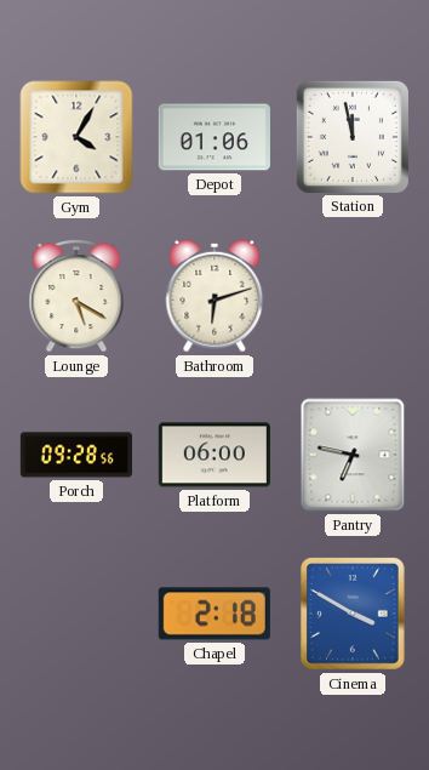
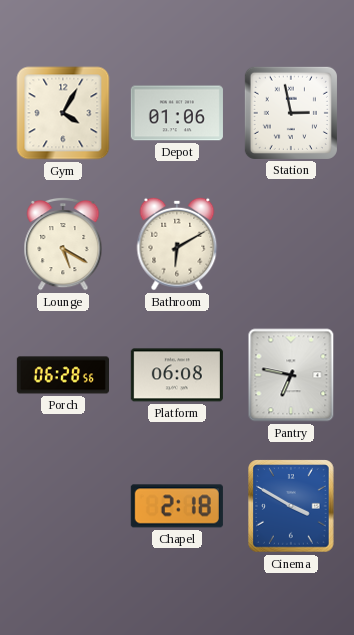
Station: 11:58 -> 2:58 (291, 113)
Bathroom: 6:12 -> 6:10 (177, 244)
Porch: 09:28 -> 06:28 (62, 375)
Platform: 06:00 -> 06:08 (177, 375)
